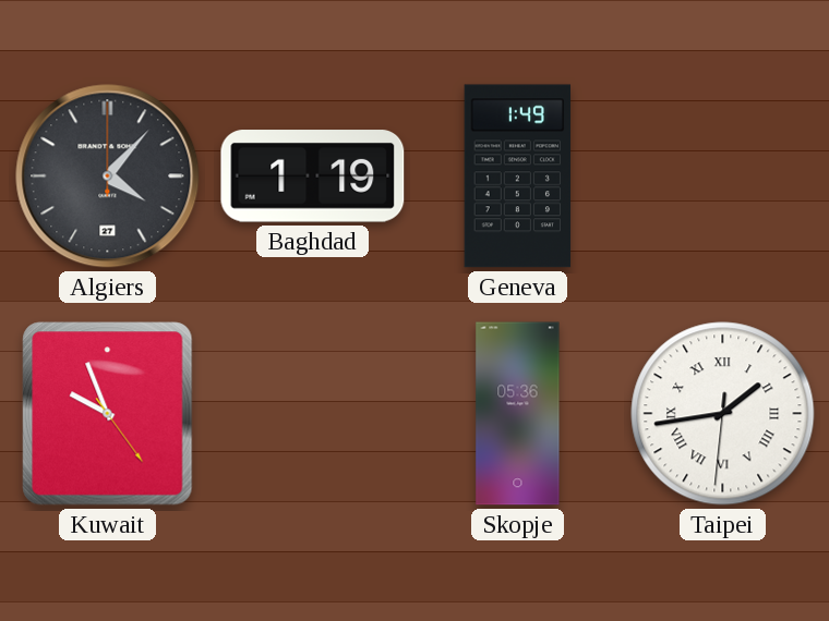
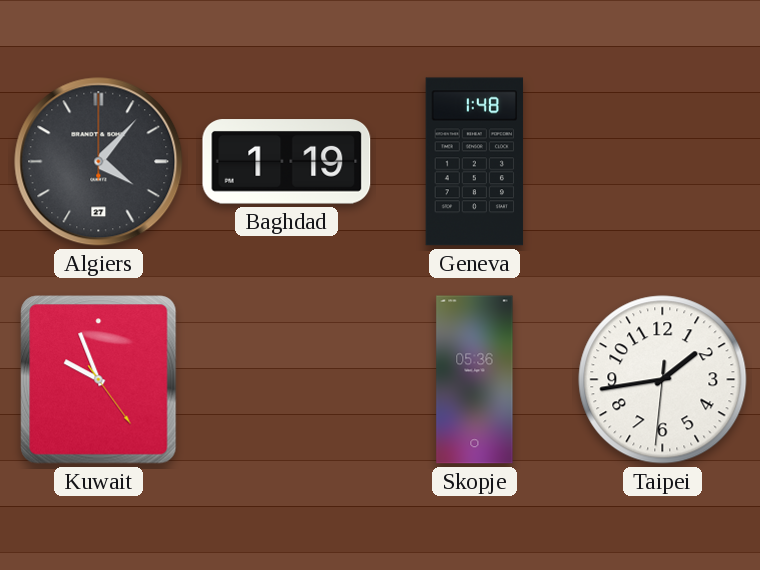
Geneva: 1:49 -> 1:48 (475, 162)
Taipei numerals: Roman -> Arabic (663, 380)
